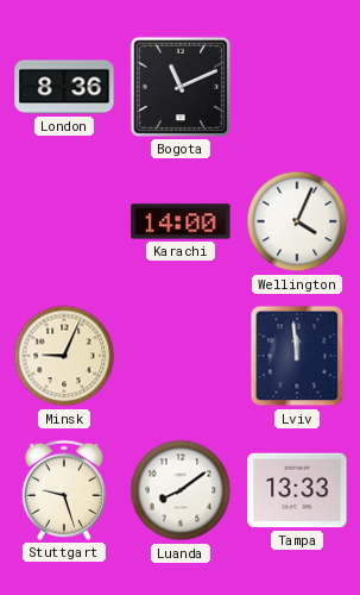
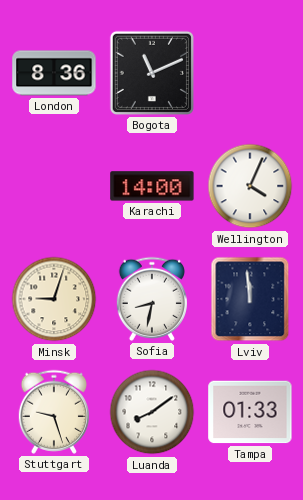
Minsk: 9:04 -> 9:03 (54, 299)
Sofia: none -> 8:32 (152, 299)
Tampa: 13:33 -> 01:33 (250, 412)
